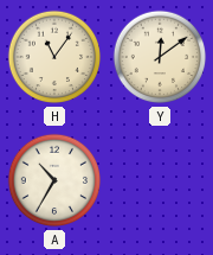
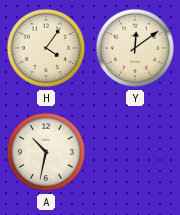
H: 11:06 -> 4:06 (46, 48)
A: 10:35 -> 10:32 (46, 152)
